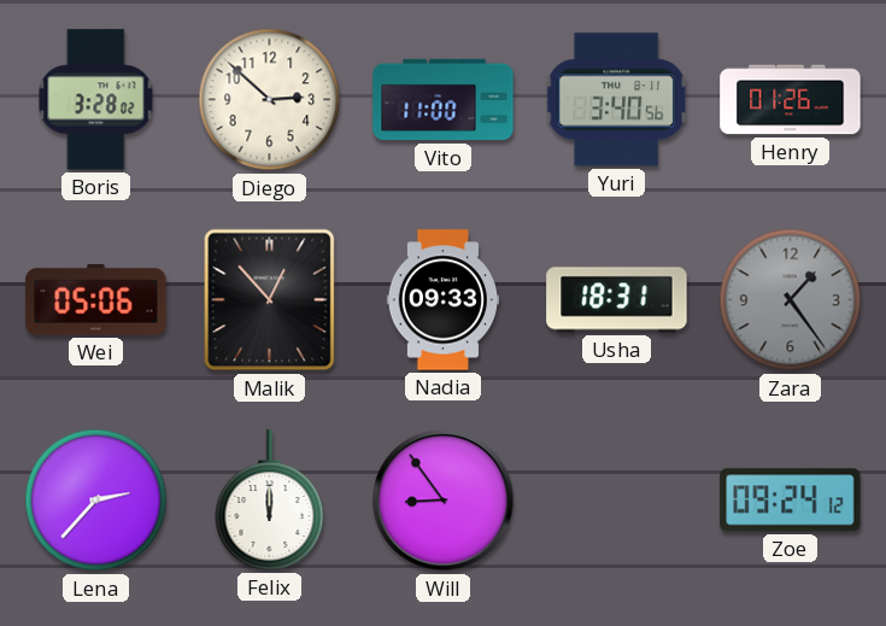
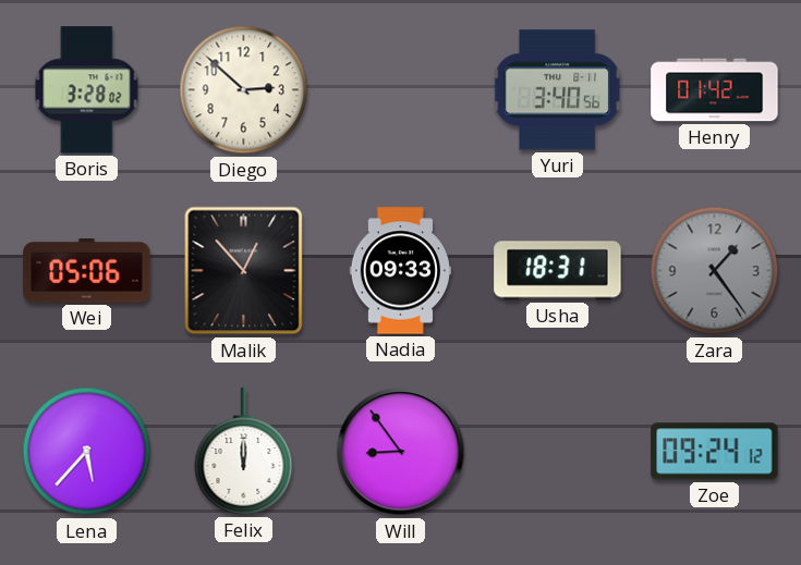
Vito: 11:00 -> none (444, 100)
Henry: 01:26 -> 01:42 (715, 90)
Lena: 2:37 -> 5:37 (87, 452)
